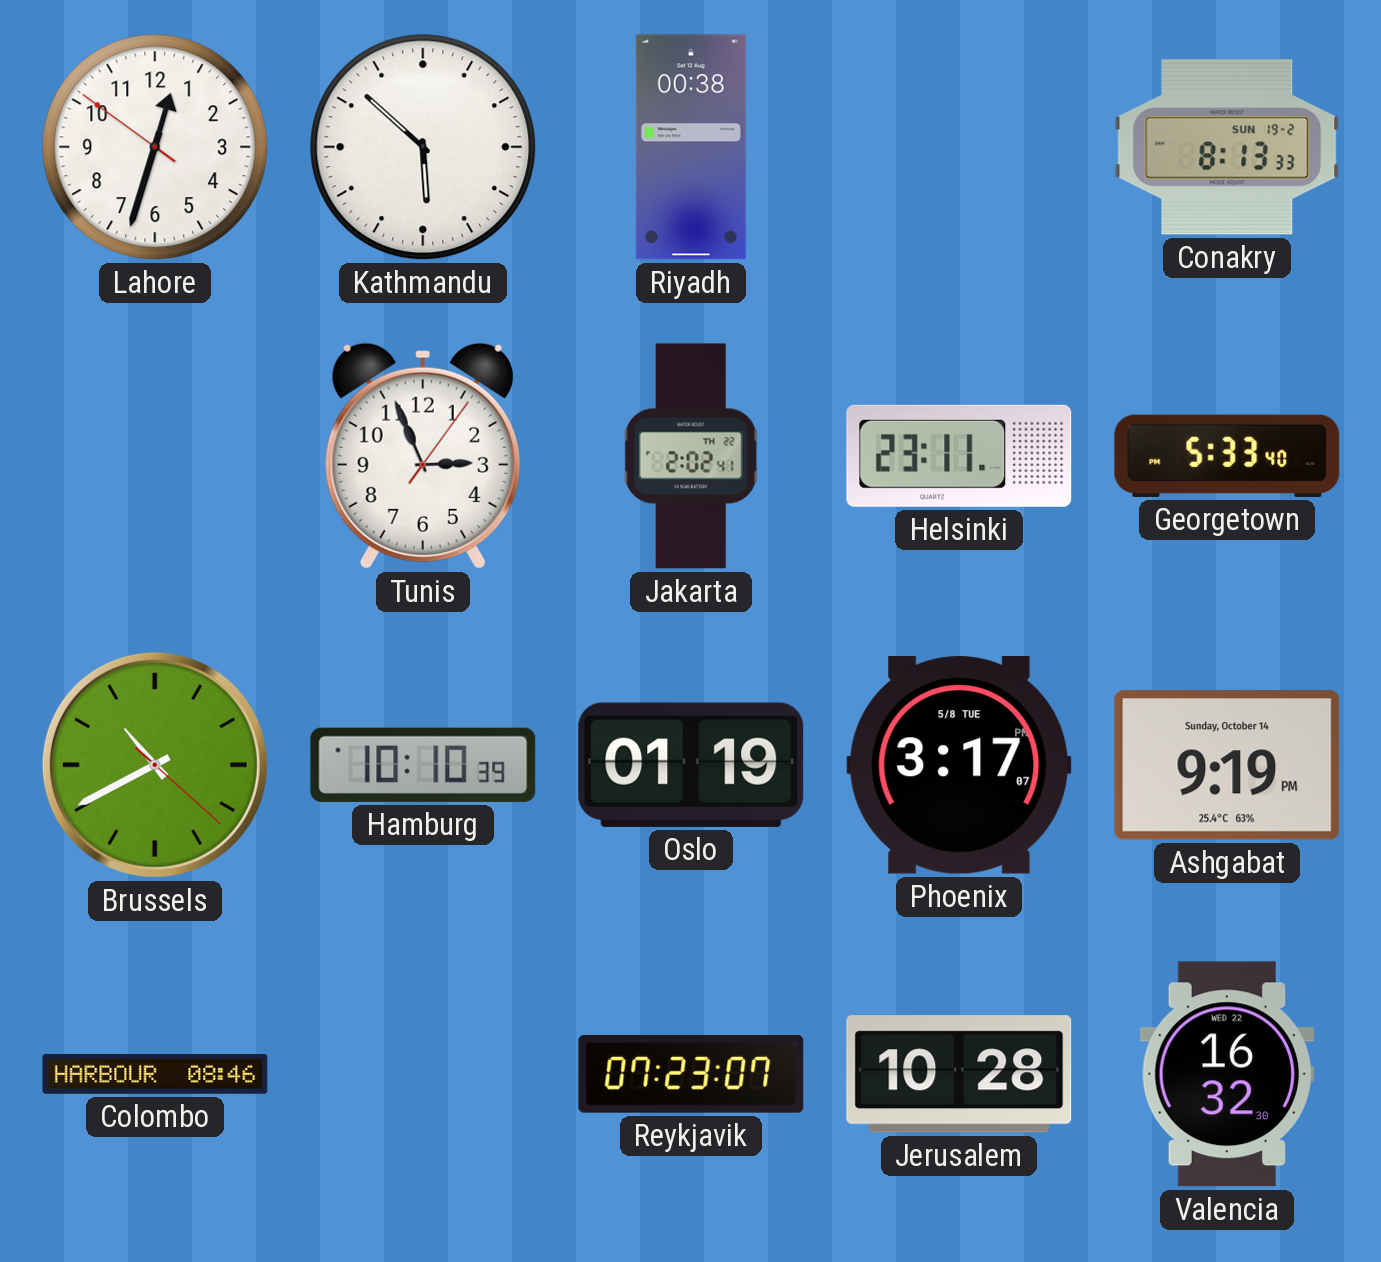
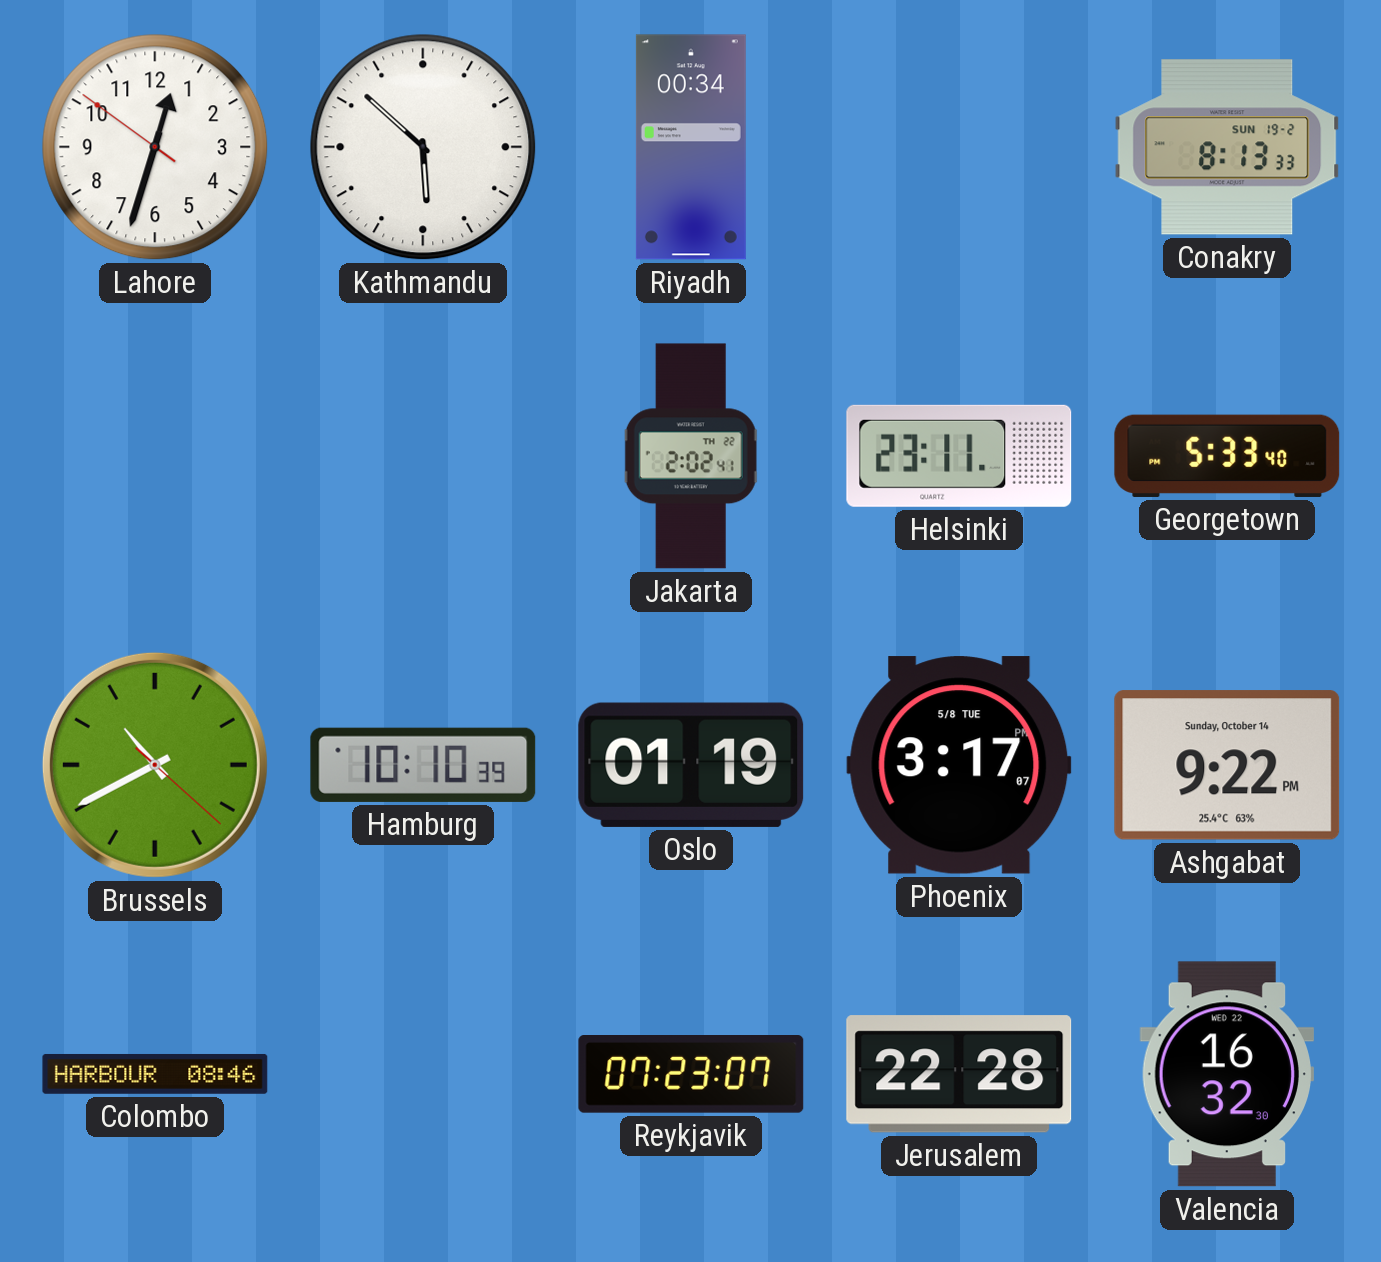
Riyadh: 00:38 -> 00:34 (691, 147)
Tunis: 2:56 -> none (423, 456)
Ashgabat: 9:19 -> 9:22 (1227, 765)
Jerusalem: 10:28 -> 22:28 (959, 1074)
